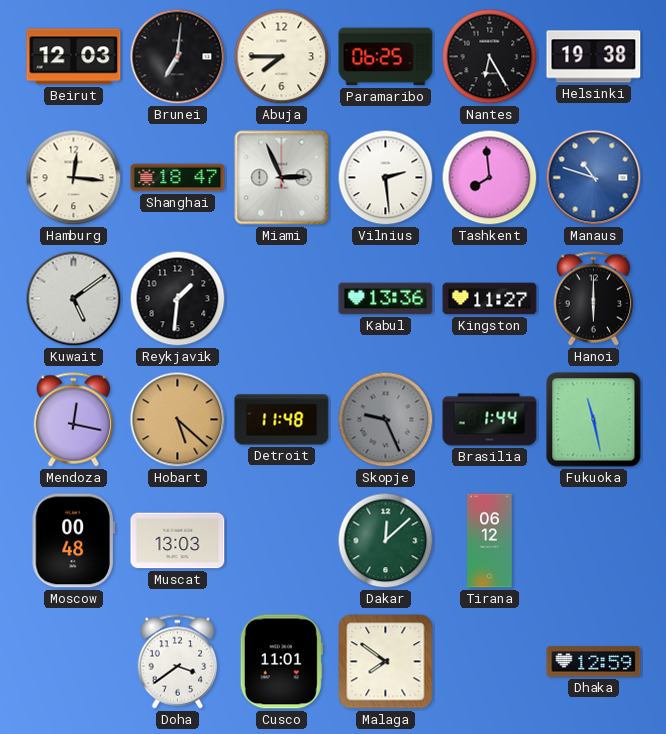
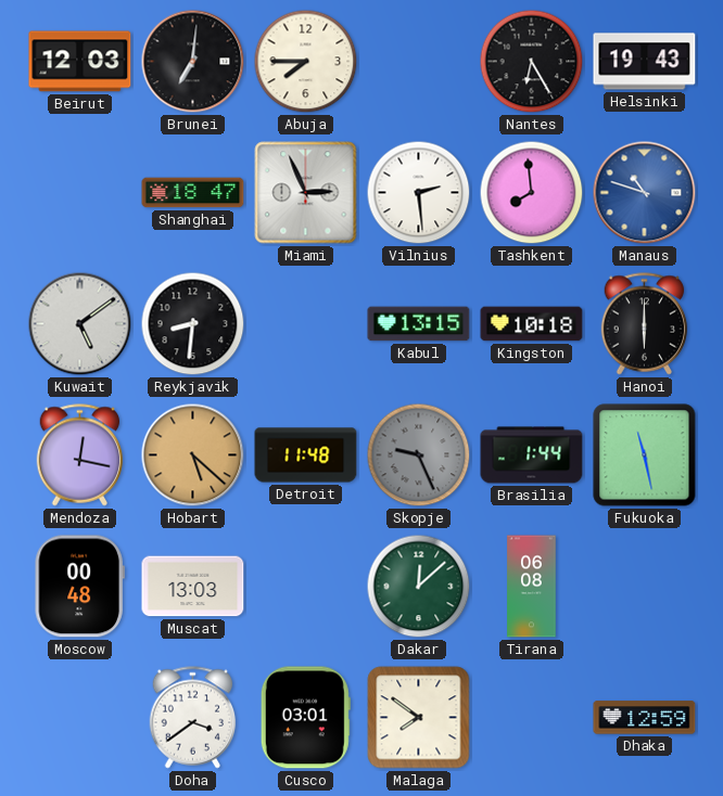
Paramaribo: 06:25 -> none (386, 57)
Helsinki: 19:38 -> 19:43 (645, 62)
Hamburg: 12:16 -> none (74, 178)
Reykjavik: 1:31 -> 8:31 (193, 324)
Kabul: 13:36 -> 13:15 (419, 324)
Kingston: 11:27 -> 10:18 (532, 324)
Tirana: 06:12 -> 06:08 (532, 587)
Cusco: 11:01 -> 03:01 (305, 718)
